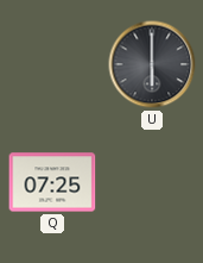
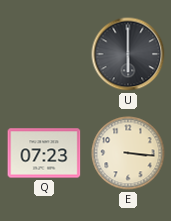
Q: 07:25 -> 07:23 (44, 153)
E: none -> 3:16 (128, 153)
